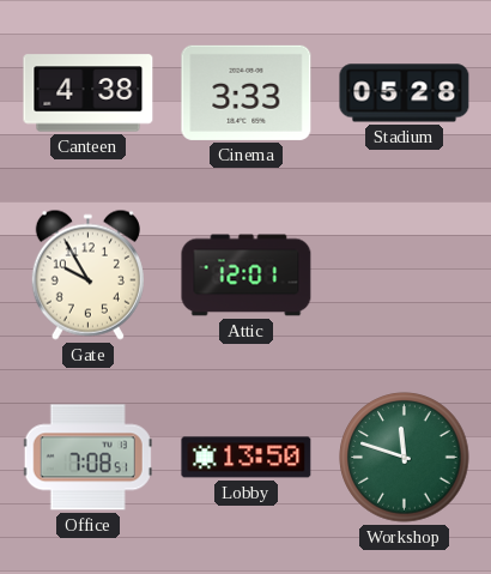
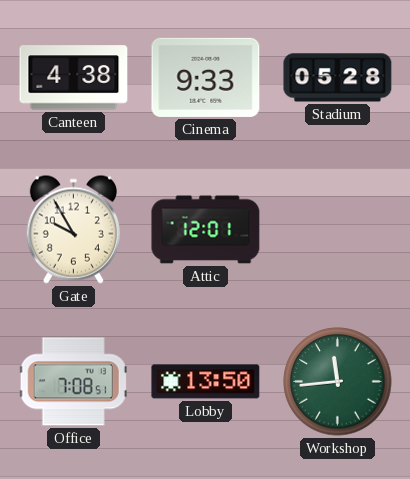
Cinema: 3:33 -> 9:33 (206, 77)
Workshop: 11:48 -> 11:44 (338, 382)
